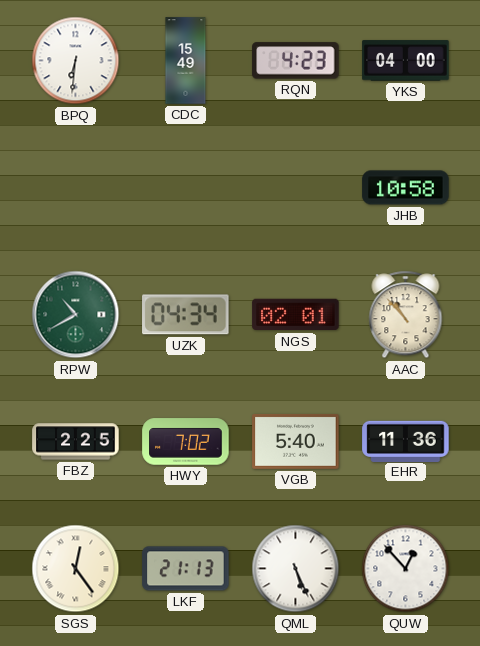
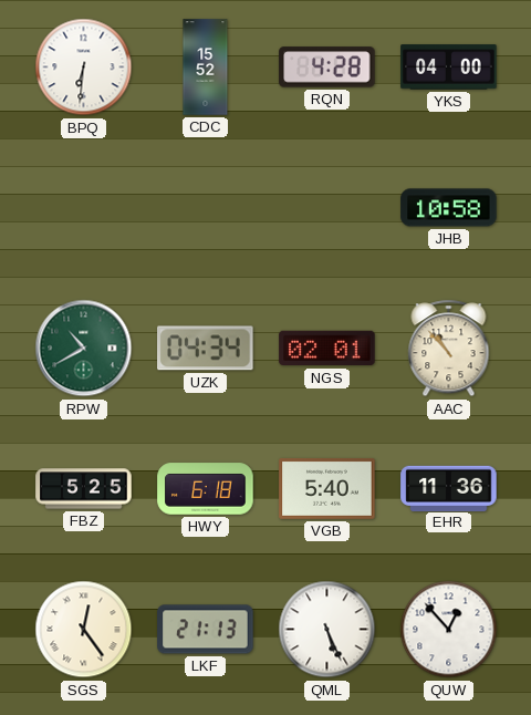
CDC: 15:49 -> 15:52 (206, 68)
RQN: 4:23 -> 4:28 (327, 68)
FBZ: 2:25 -> 5:25 (84, 489)
HWY: 7:02 -> 6:18 (206, 489)
